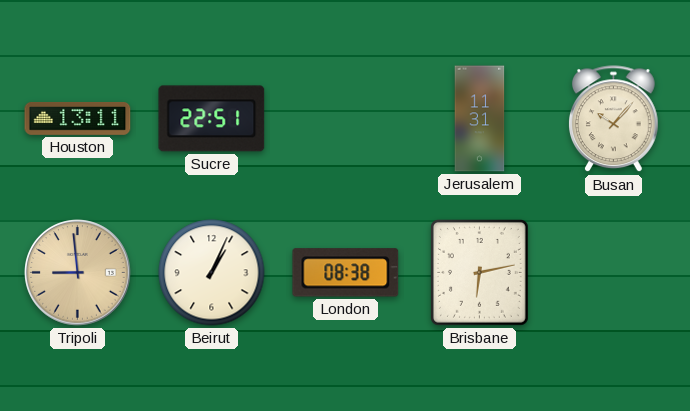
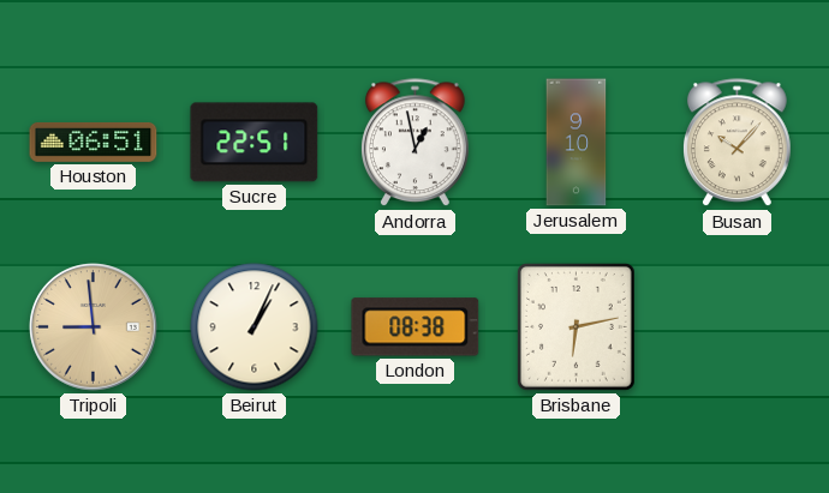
Houston: 13:11 -> 06:51 (94, 142)
Andorra: none -> 12:58 (416, 143)
Jerusalem: 11:31 -> 9:10 (577, 143)
